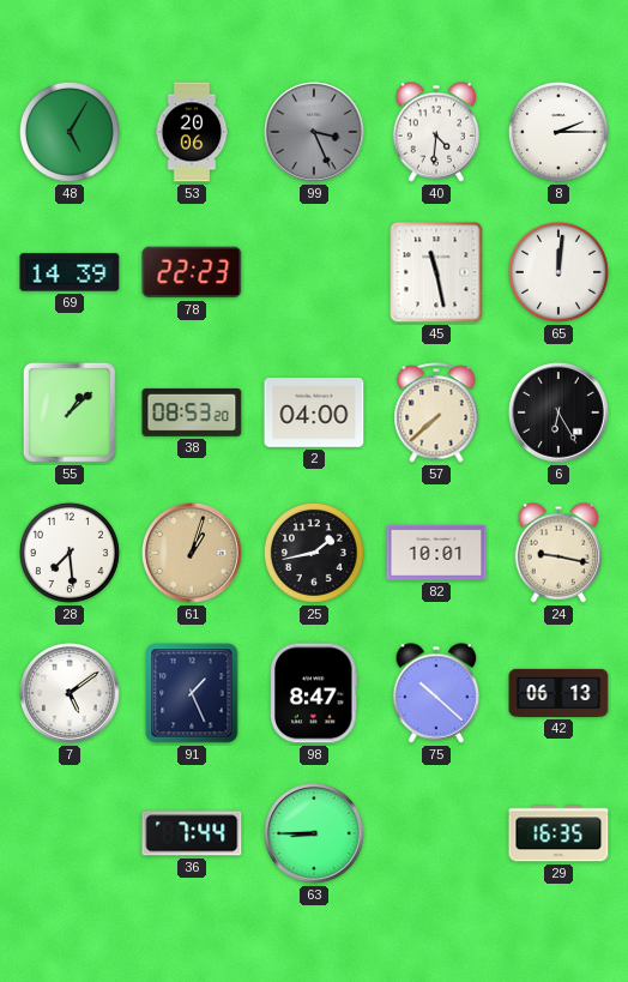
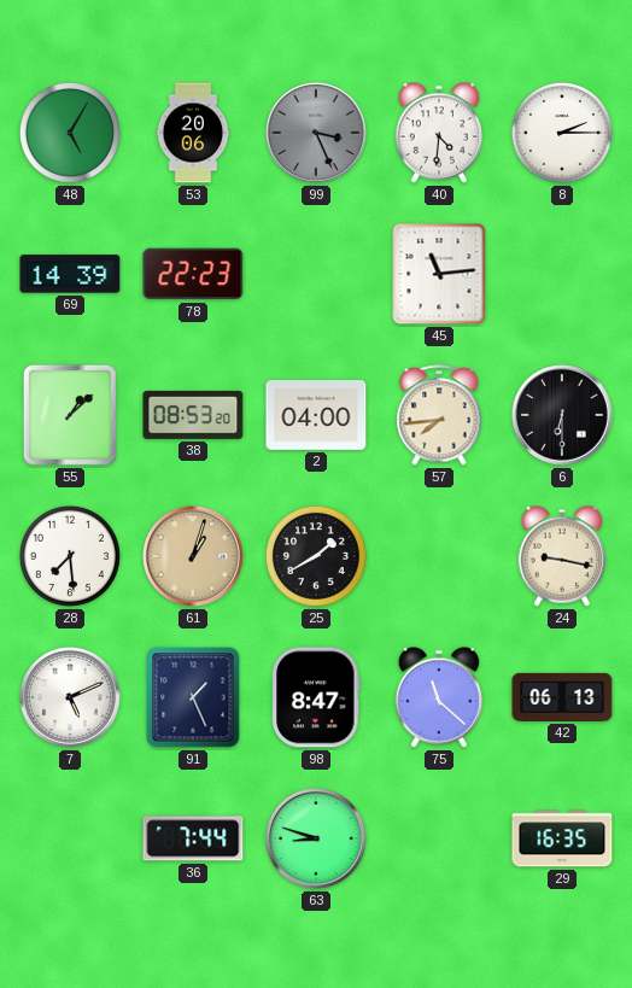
45: 11:28 -> 11:14 (439, 274)
65: 12:01 -> none (558, 272)
57: 7:38 -> 7:44 (439, 415)
6: 6:25 -> 6:30 (563, 416)
25: 1:43 -> 1:40 (316, 556)
82: 10:01 -> none (436, 553)
7: 5:09 -> 5:11 (71, 698)
75: 10:22 -> 11:22 (439, 697)
63: 8:45 -> 8:48 (317, 840)
